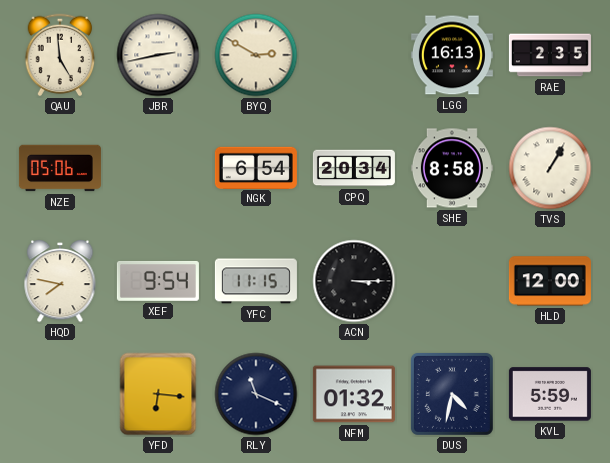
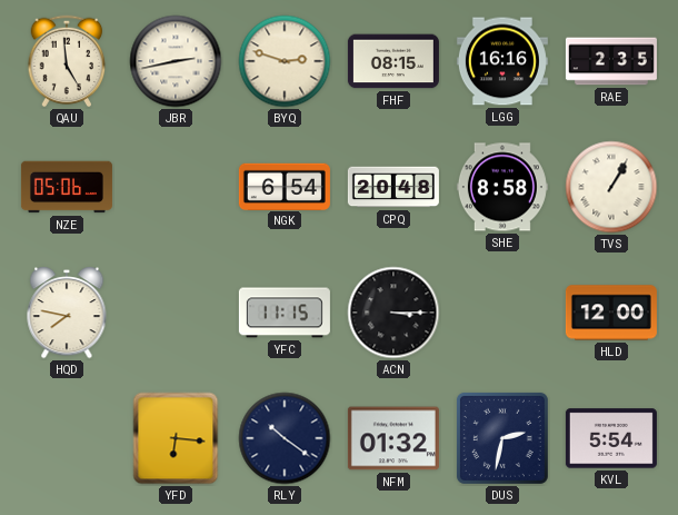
BYQ: 2:50 -> 2:48 (285, 61)
FHF: none -> 08:15 (393, 61)
LGG: 16:13 -> 16:16 (502, 61)
CPQ: 20:34 -> 20:48 (393, 187)
XEF: 9:54 -> none (158, 281)
RLY: 11:19 -> 10:21 (285, 438)
DUS: 4:32 -> 2:32 (502, 438)
KVL: 5:59 -> 5:54 (611, 438)
